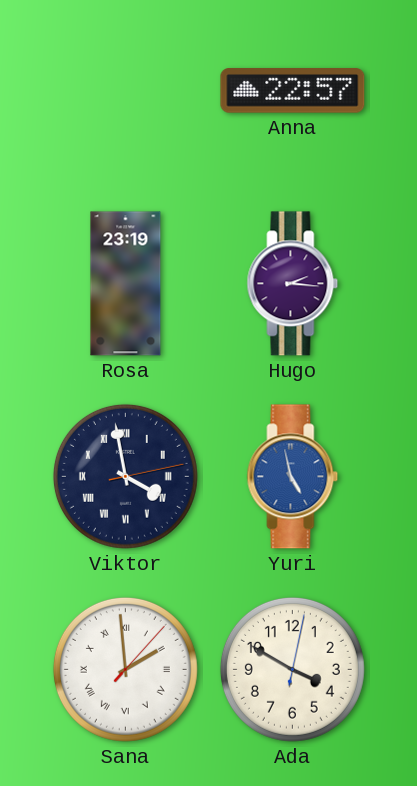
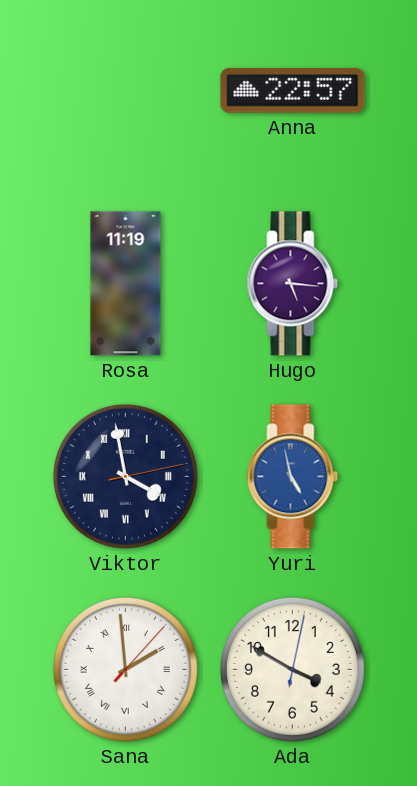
Rosa: 23:19 -> 11:19 (126, 284)
Hugo: 2:16 -> 5:16 (293, 284)
